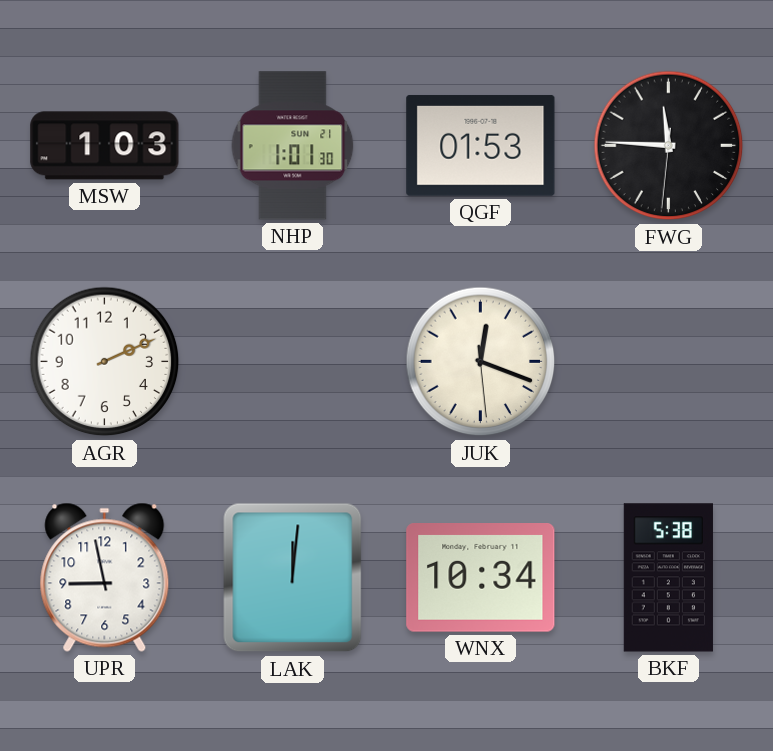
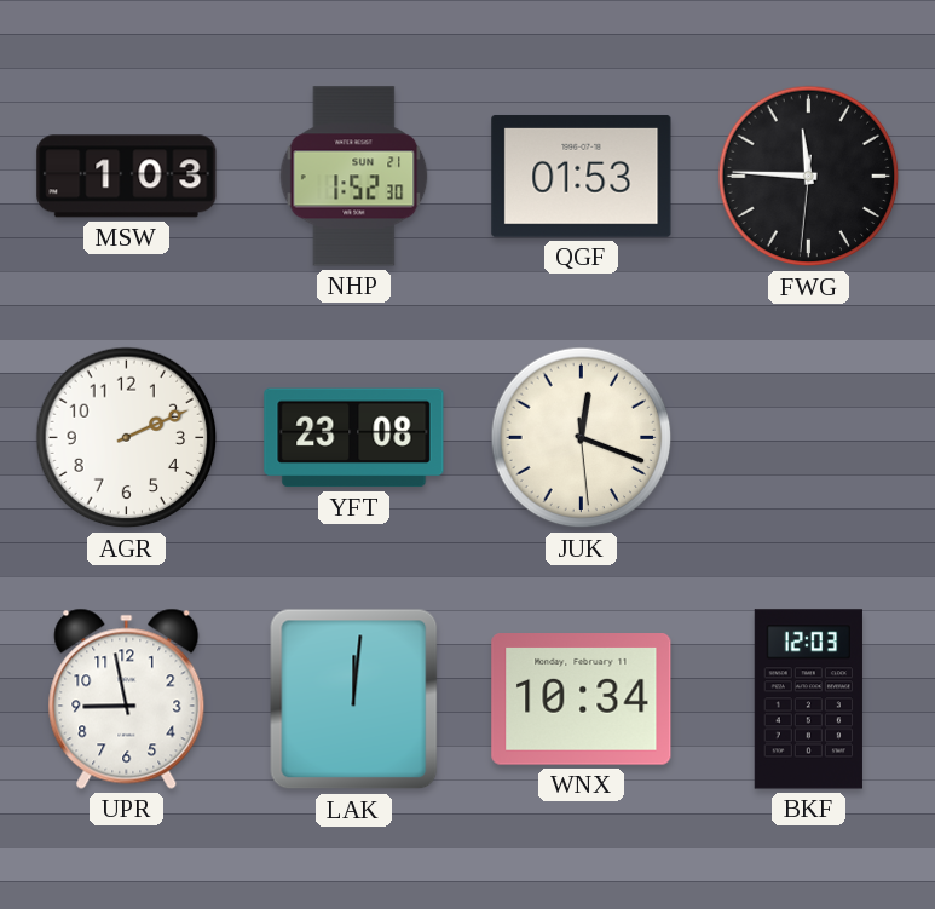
NHP: 1:01 -> 1:52 (354, 177)
YFT: none -> 23:08 (354, 438)
BKF: 5:38 -> 12:03 (808, 700)
